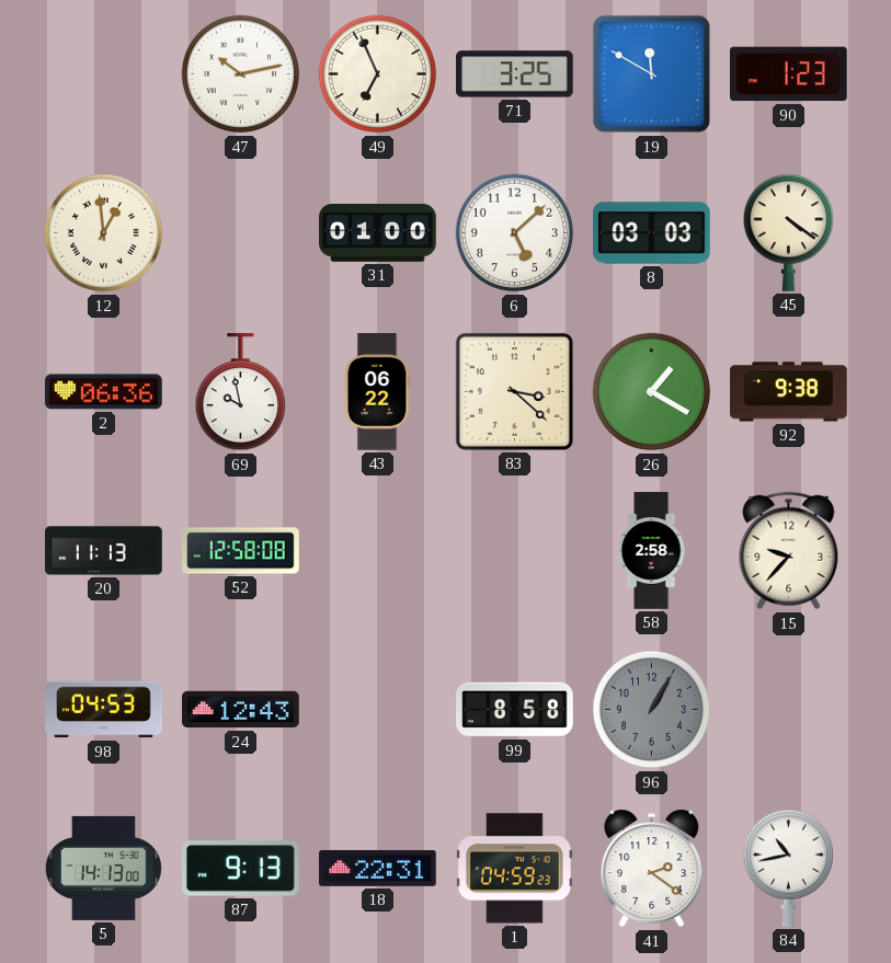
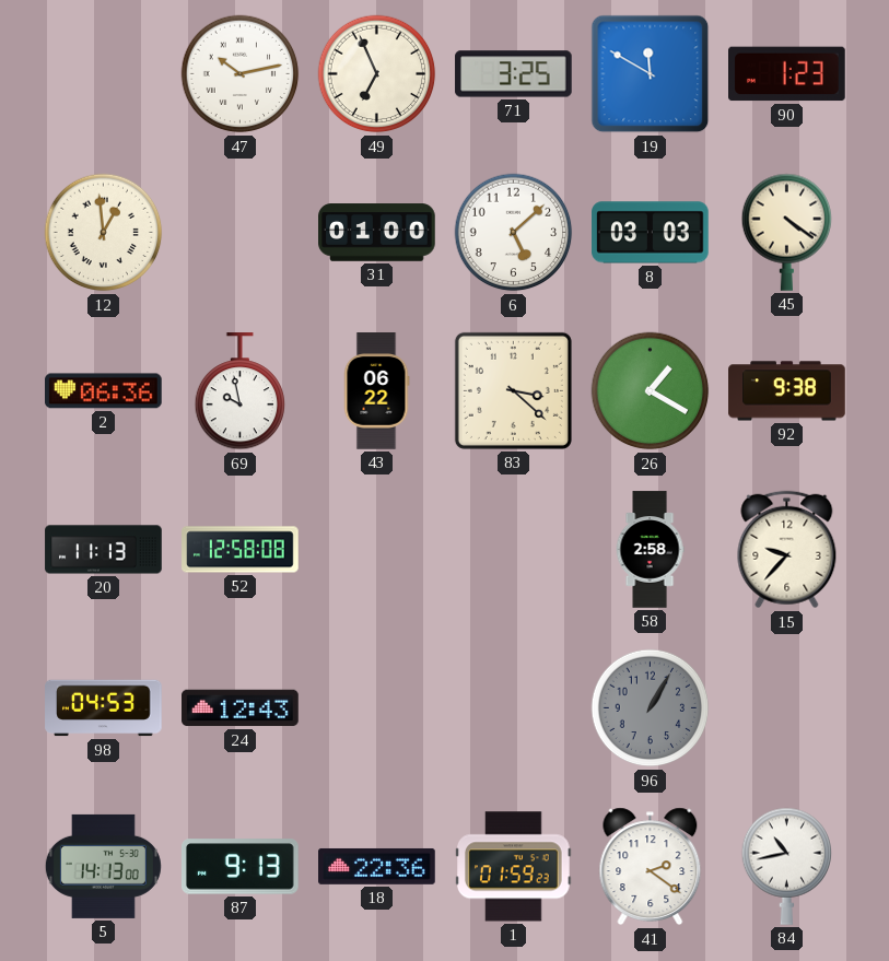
99: 8:58 -> none (515, 710)
18: 22:31 -> 22:36 (377, 866)
1: 04:59 -> 01:59 (514, 867)
